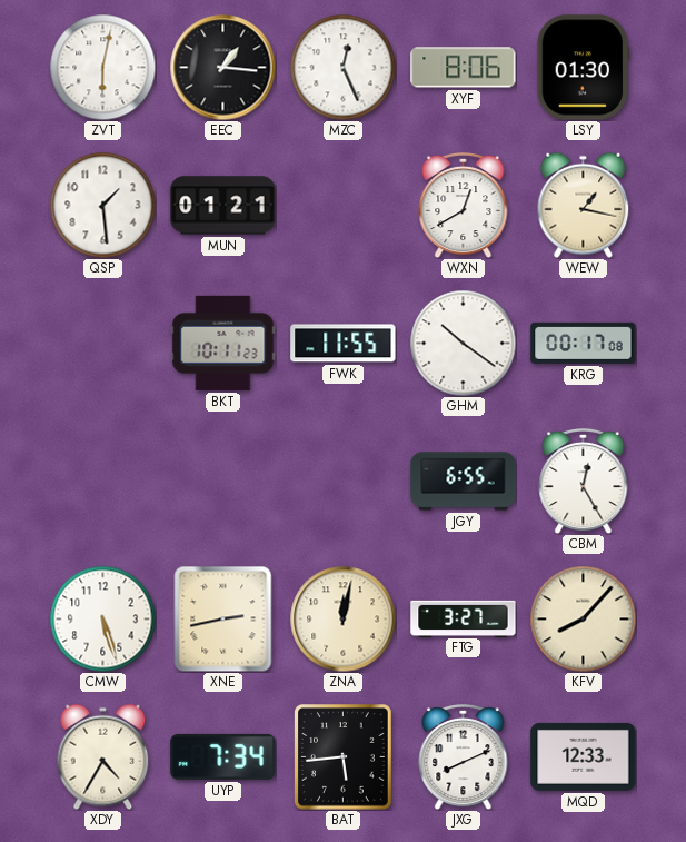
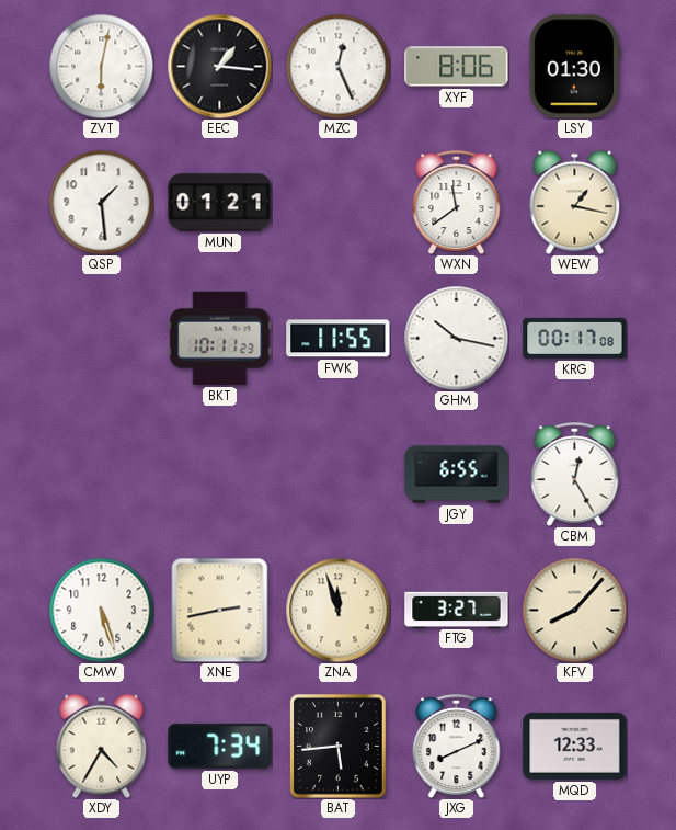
WXN: 12:40 -> 11:39 (457, 202)
GHM: 10:21 -> 10:17 (456, 338)
ZNA: 12:02 -> 11:57 (337, 610)
